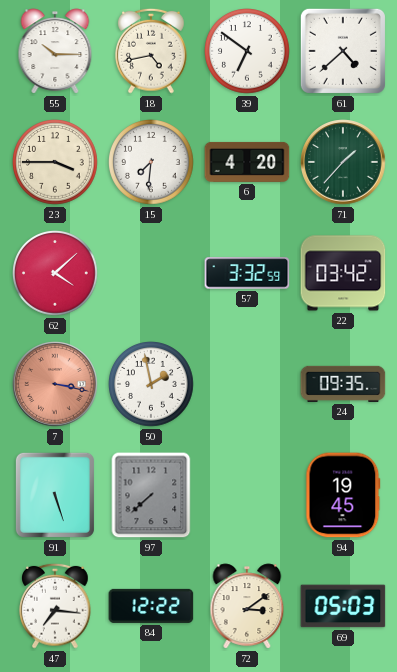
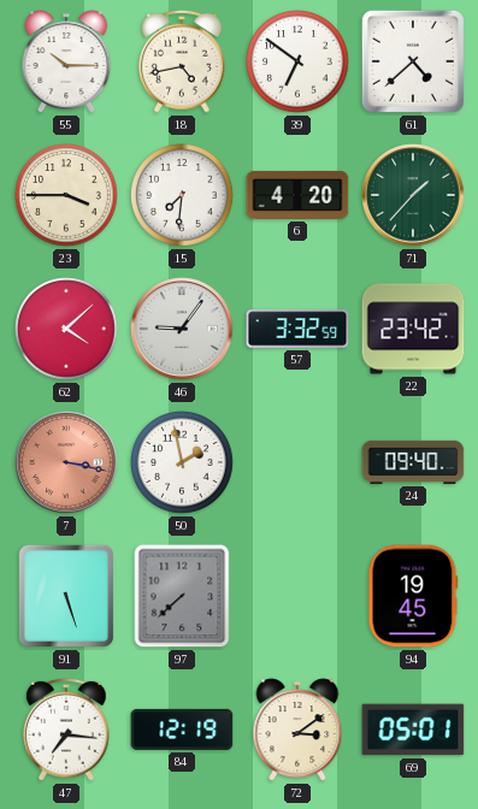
46: none -> 9:06 (182, 329)
22: 03:42 -> 23:42 (413, 329)
24: 09:35 -> 09:40 (413, 462)
84: 12:22 -> 12:19 (182, 730)
69: 05:03 -> 05:01 (413, 730)
